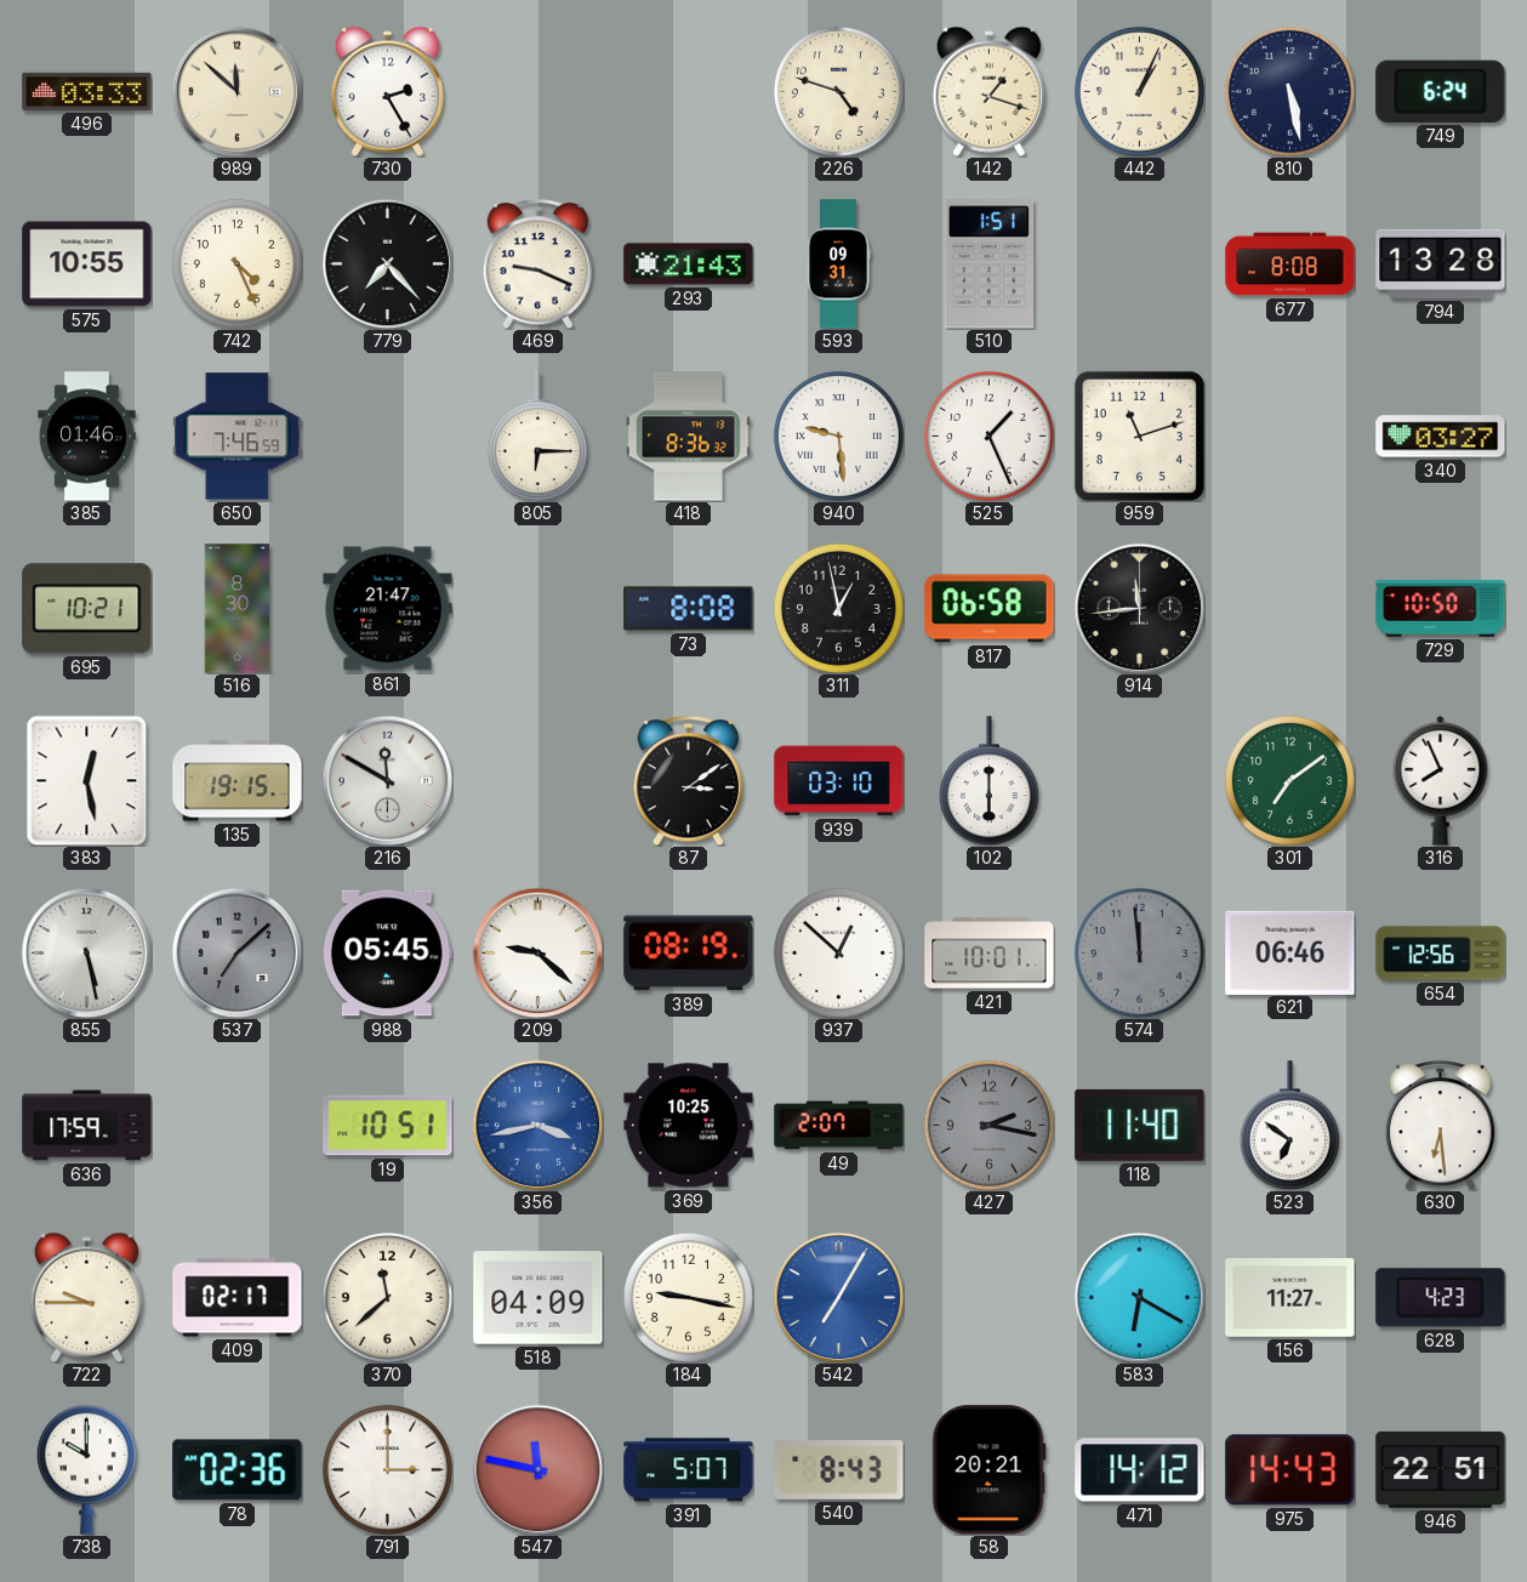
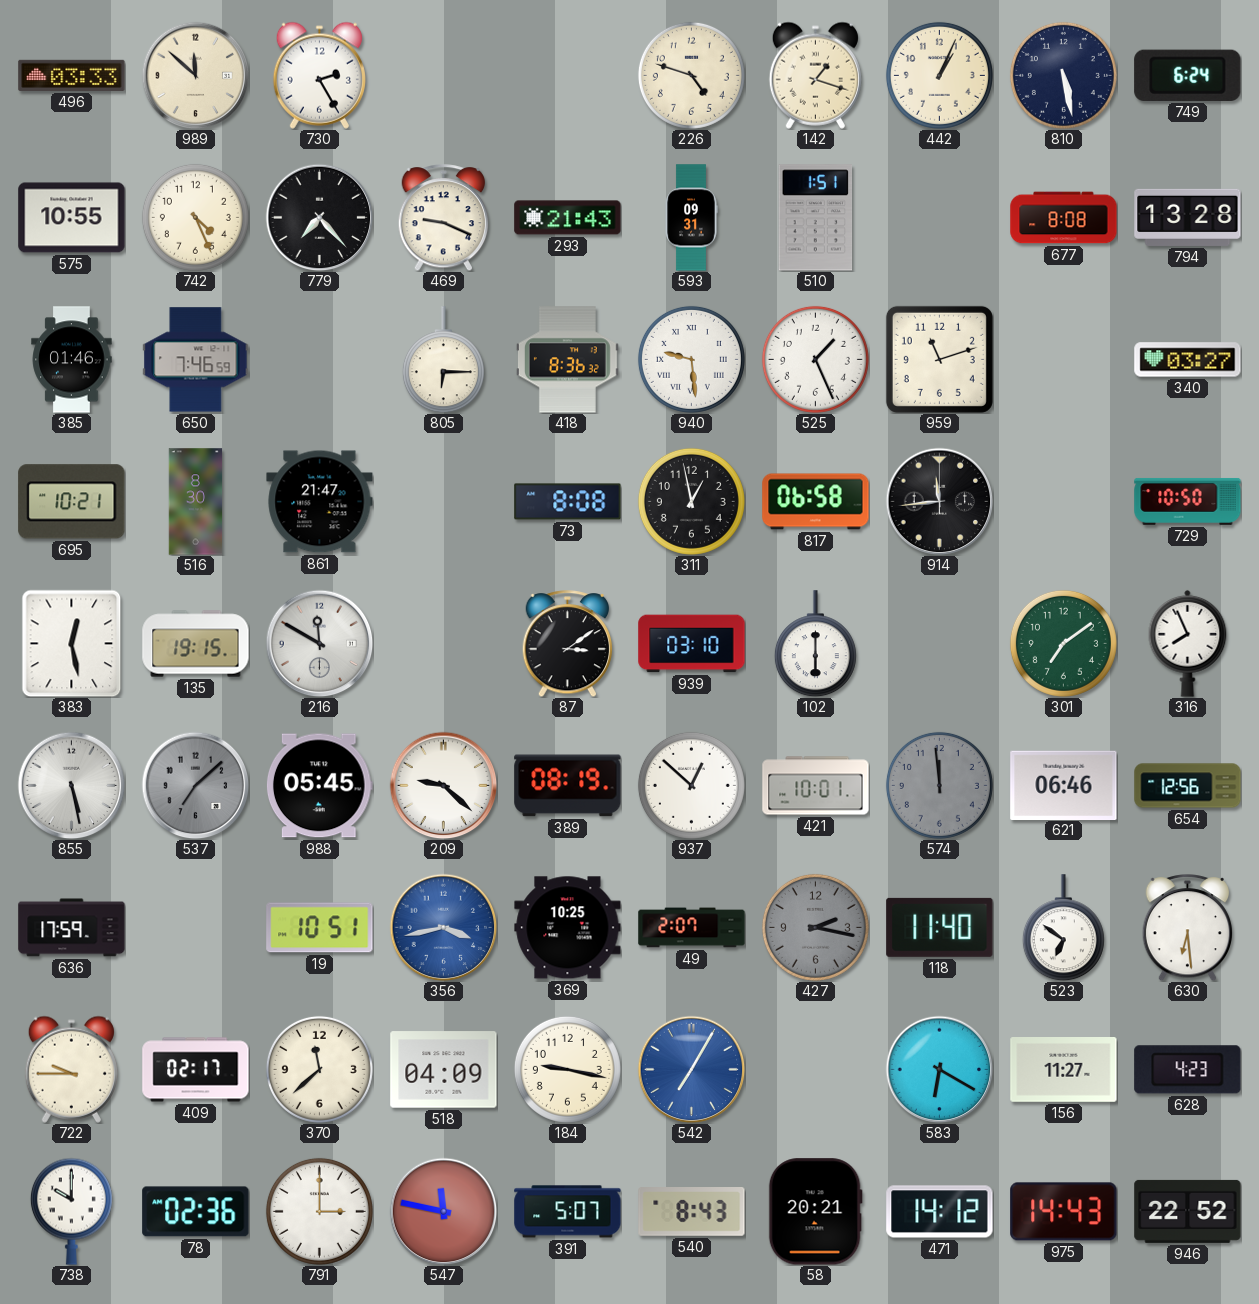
946: 22:51 -> 22:52 (1188, 1211)
